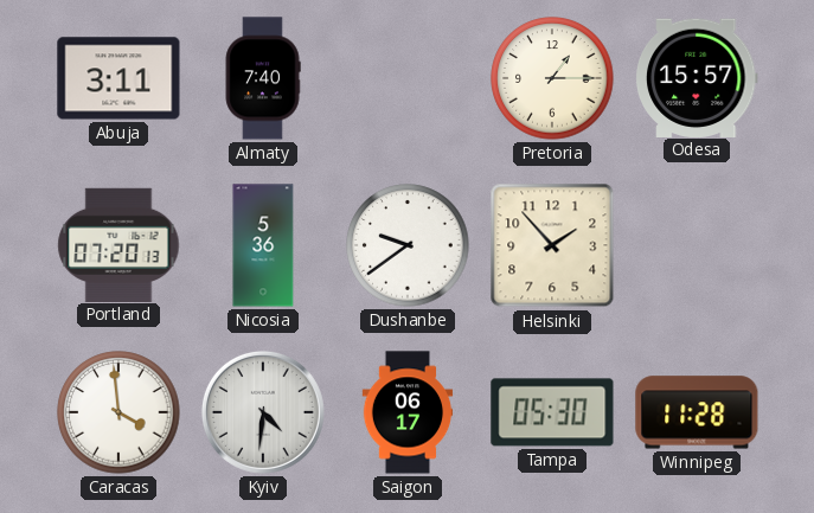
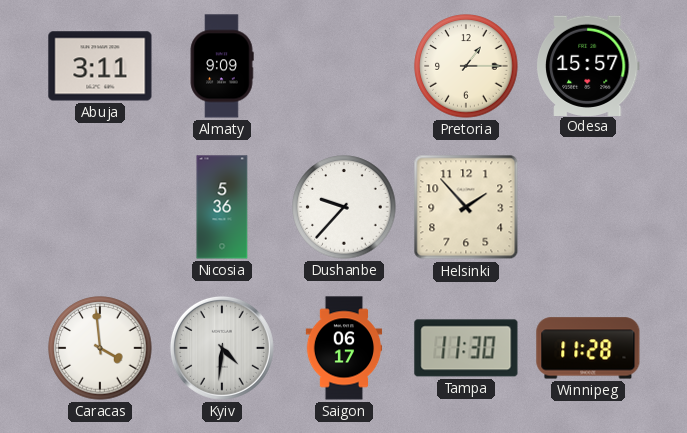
Almaty: 7:40 -> 9:09 (222, 66)
Portland: 07:20 -> none (118, 244)
Dushanbe: 9:39 -> 9:37 (344, 207)
Tampa: 05:30 -> 11:30 (466, 348)
